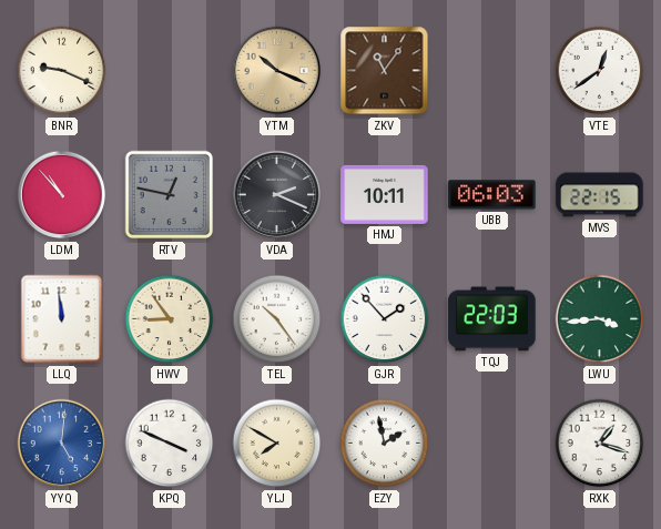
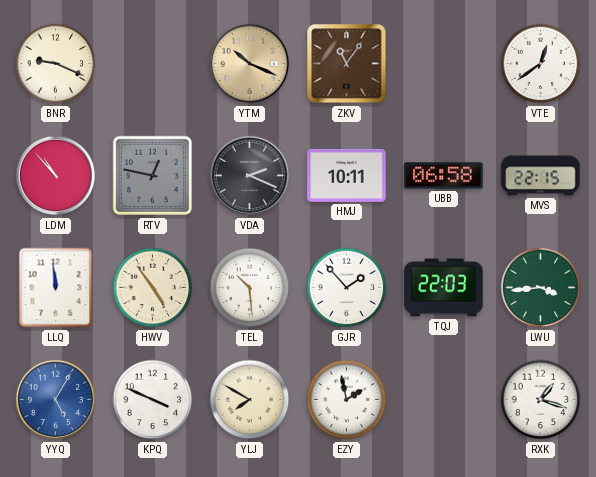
UBB: 06:03 -> 06:58 (444, 176)
HWV: 8:54 -> 4:54 (153, 288)
TEL: 10:24 -> 10:29 (250, 288)
YYQ: 5:01 -> 5:05 (56, 400)
